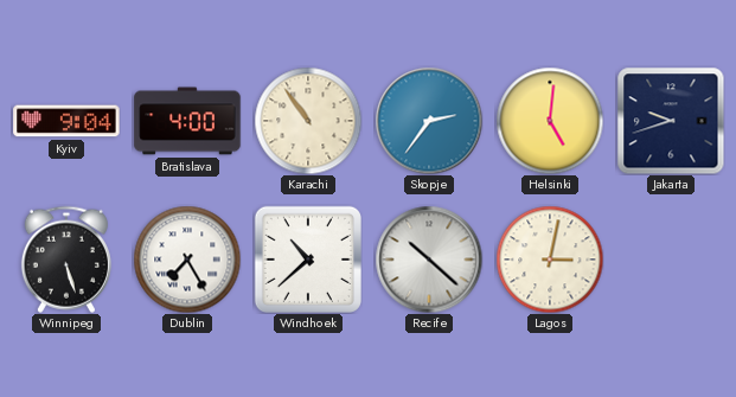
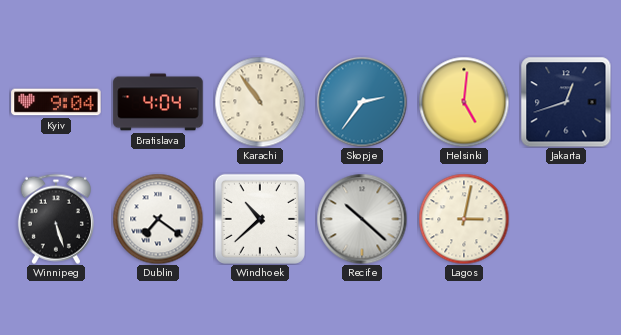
Bratislava: 4:00 -> 4:04 (158, 102)
Jakarta: 9:42 -> 12:42 (566, 102)
Dublin: 7:25 -> 7:21 (158, 219)
